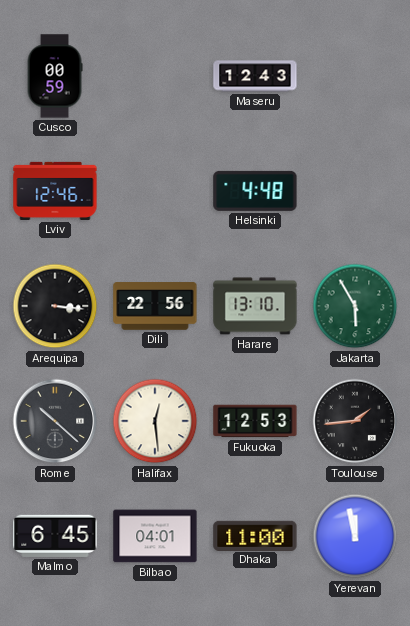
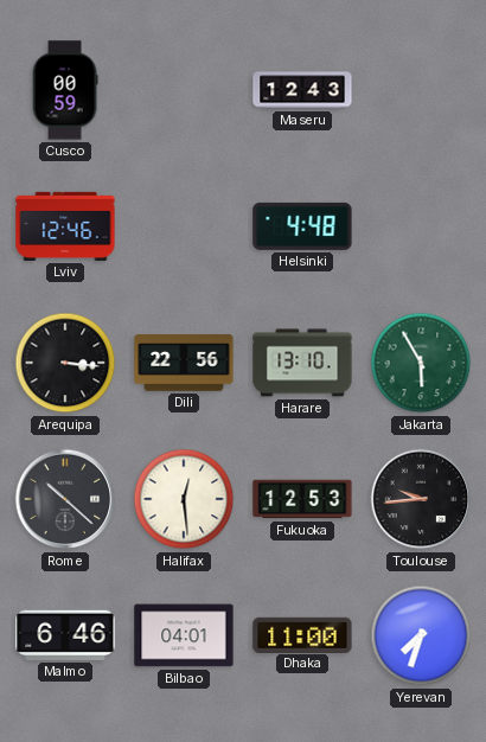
Toulouse: 1:44 -> 9:44 (421, 499)
Malmo: 6:45 -> 6:46 (65, 635)
Yerevan: 11:58 -> 7:33 (421, 635)
